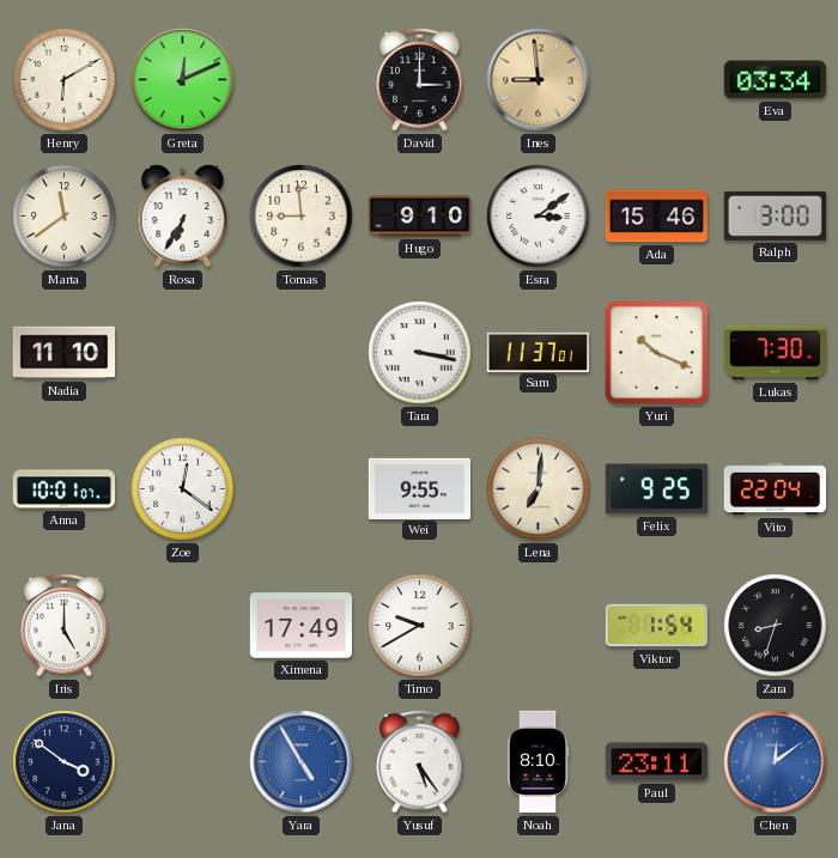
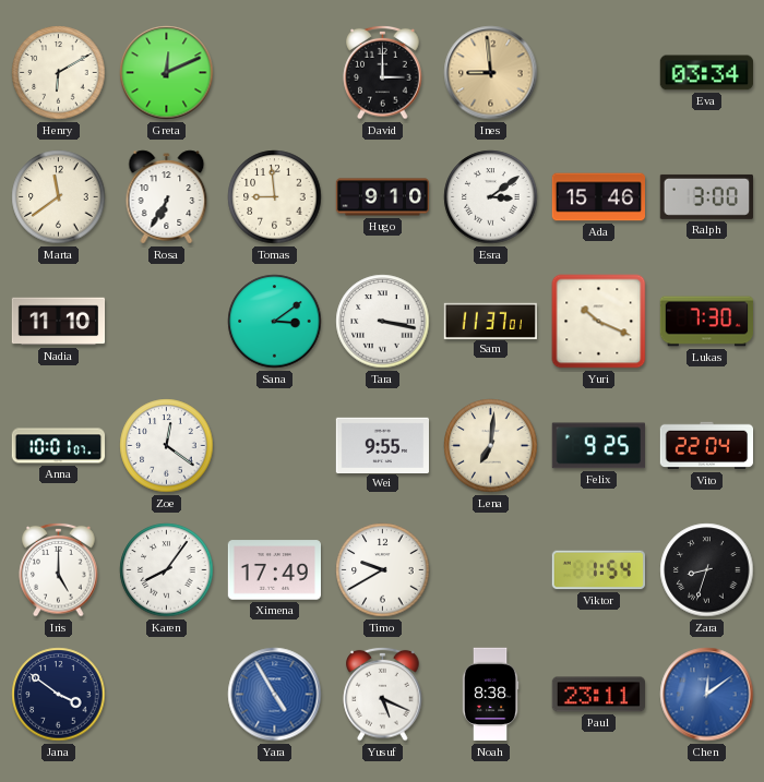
Sana: none -> 3:09 (275, 322)
Karen: none -> 8:06 (167, 570)
Yusuf: 5:24 -> 5:19 (383, 694)
Noah: 8:10 -> 8:38 (490, 695)
